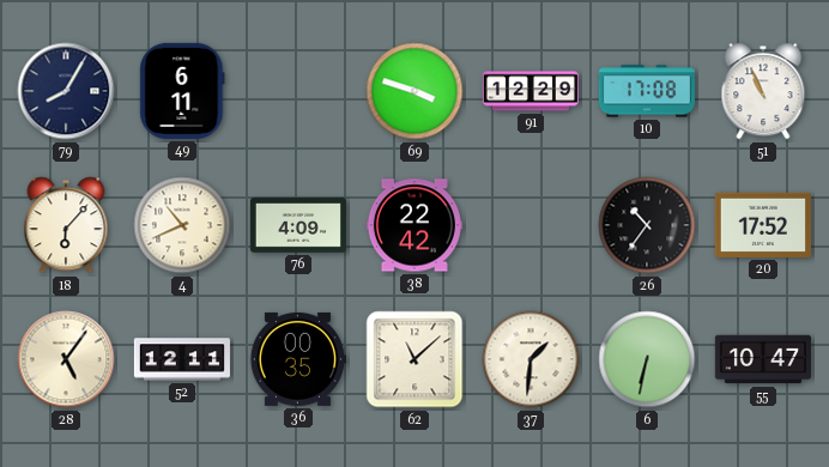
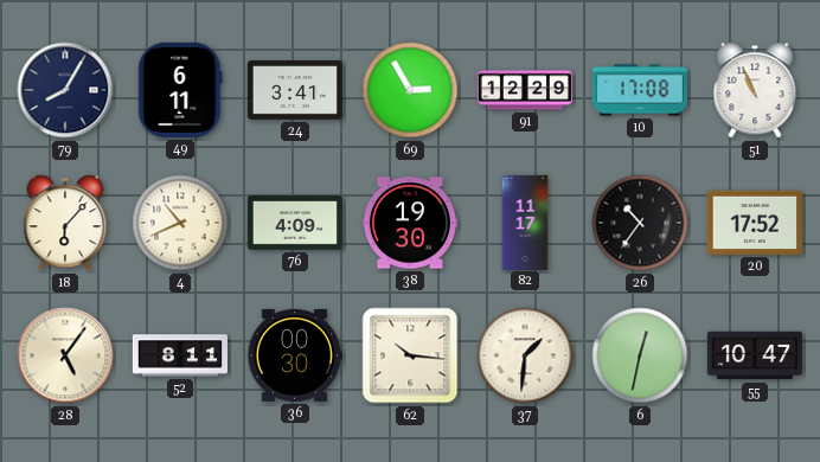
24: none -> 3:41 (295, 90)
69: 3:48 -> 2:55 (410, 90)
38: 22:42 -> 19:30 (410, 223)
82: none -> 11:17 (525, 222)
52: 12:11 -> 8:11 (180, 355)
36: 00:35 -> 00:30 (294, 355)
62: 11:08 -> 10:16 (410, 355)
6: 6:32 -> 12:32 (640, 355)
